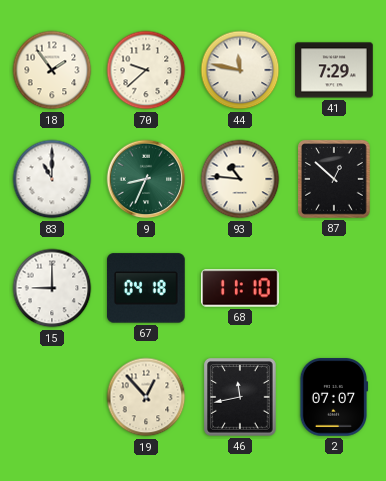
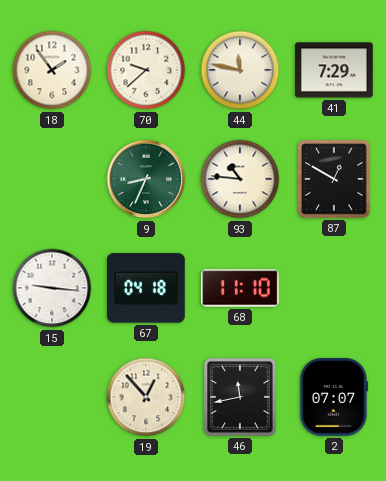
83: 11:00 -> none (52, 179)
87: 12:52 -> 12:50 (334, 179)
15: 9:00 -> 9:16 (52, 288)
